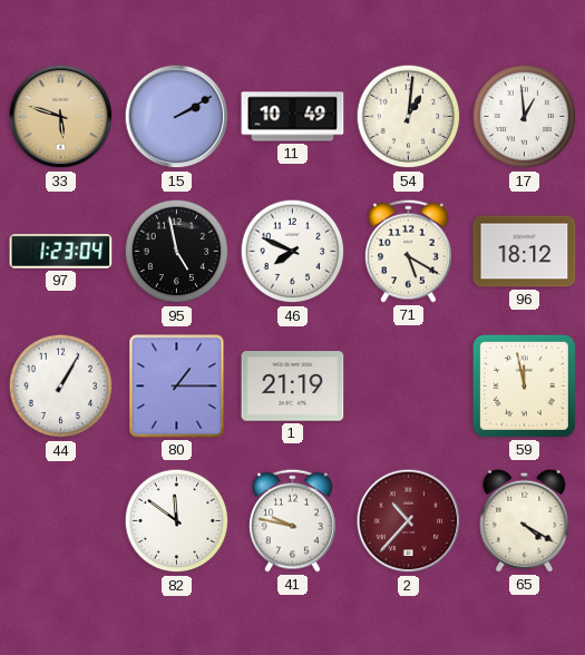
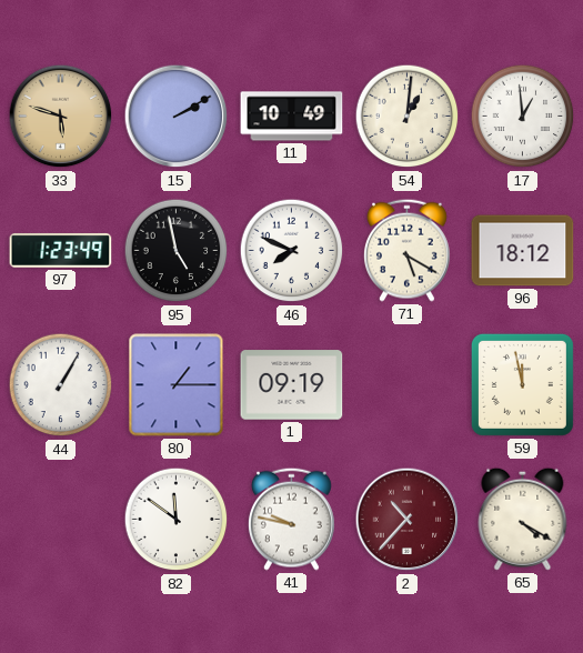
97: 1:23:04 -> 1:23:49 (61, 250)
1: 21:19 -> 09:19 (292, 385)
